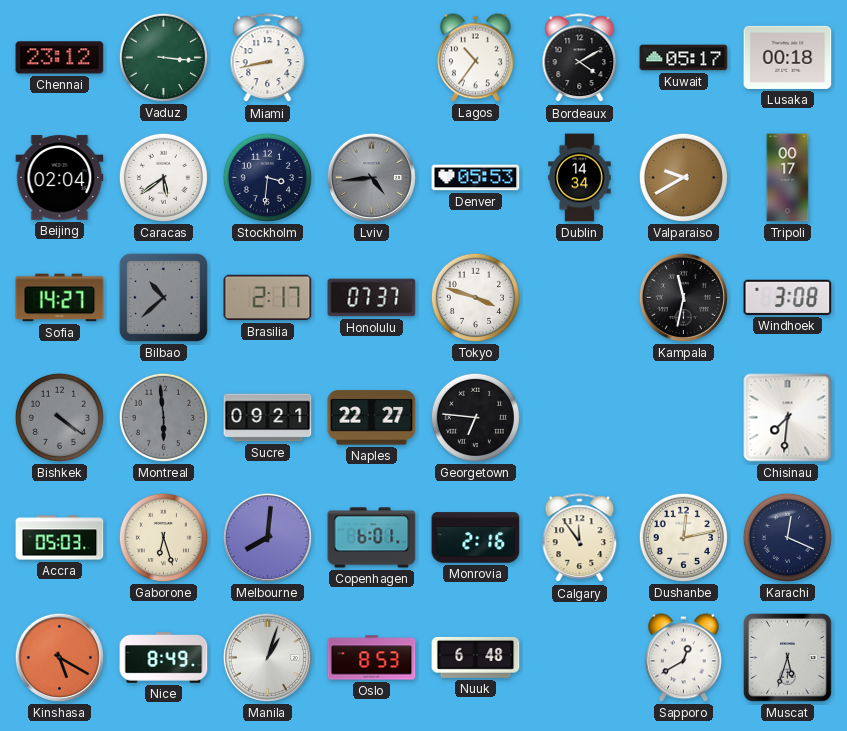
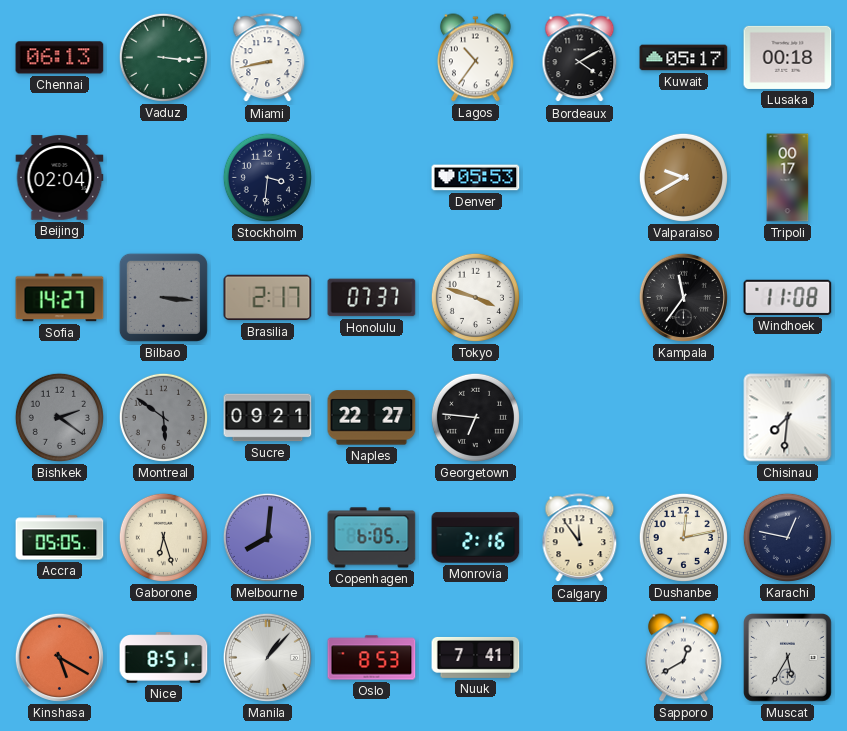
Chennai: 23:12 -> 06:13 (60, 58)
Caracas: 5:39 -> none (163, 177)
Lviv: 4:44 -> none (371, 177)
Dublin: 14:34 -> none (580, 178)
Bilbao: 10:38 -> 3:16 (163, 297)
Kampala: 11:32 -> 11:36 (683, 297)
Windhoek: 3:08 -> 11:08 (788, 297)
Bishkek: 4:21 -> 2:21 (59, 417)
Montreal: 5:59 -> 5:51 (163, 417)
Accra: 05:03 -> 05:05 (60, 538)
Copenhagen: 6:01 -> 6:05 (372, 538)
Karachi: 12:19 -> 12:47 (787, 537)
Nice: 8:49 -> 8:51 (164, 658)
Manila: 1:03 -> 1:07 (267, 657)
Nuuk: 6:48 -> 7:41 (476, 657)
Muscat: 5:33 -> 5:35 (788, 658)
